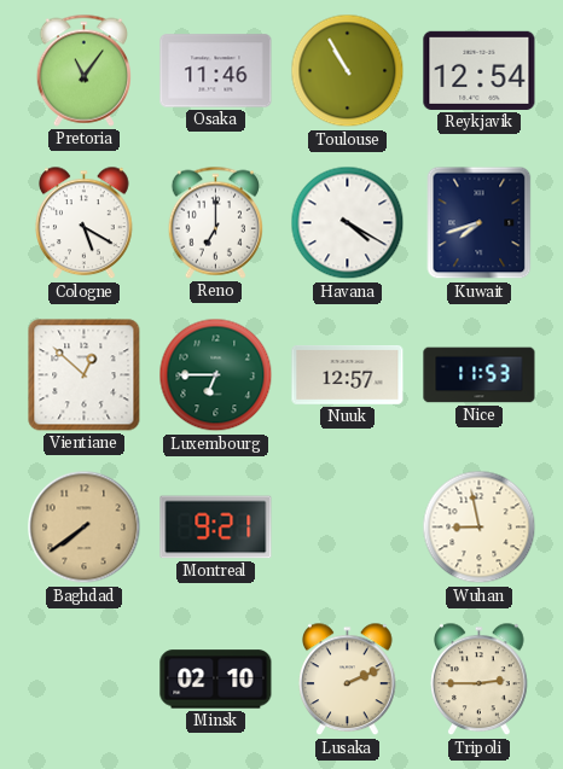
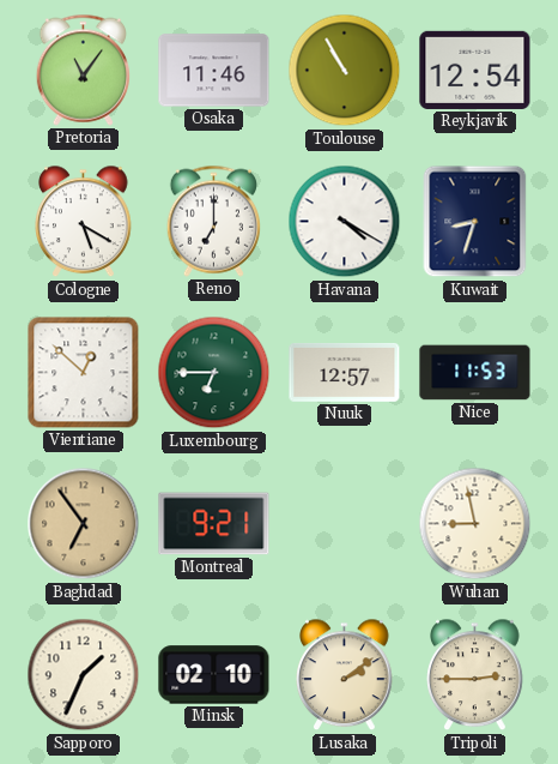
Kuwait: 7:42 -> 8:33 (475, 222)
Baghdad: 7:39 -> 6:54 (84, 524)
Sapporo: none -> 1:34 (84, 675)
Lusaka: 2:11 -> 2:09 (345, 675)
